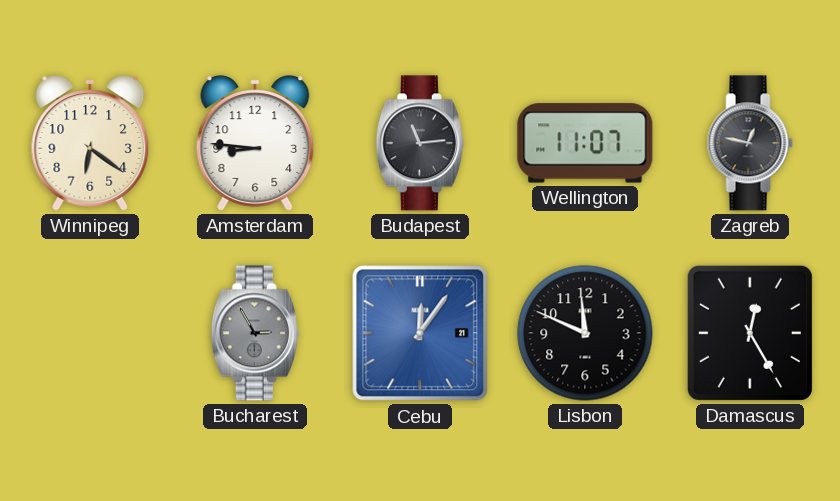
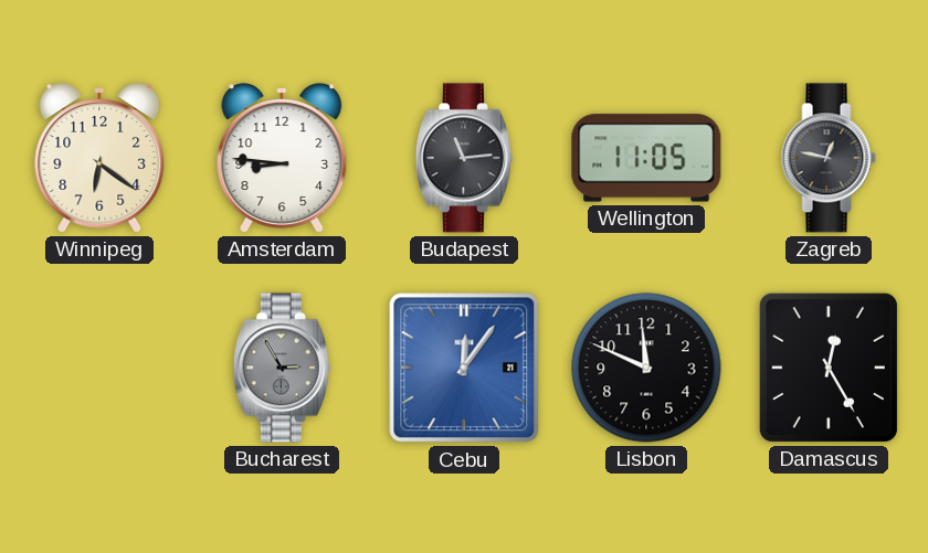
Wellington: 11:07 -> 11:05 (646, 158)
